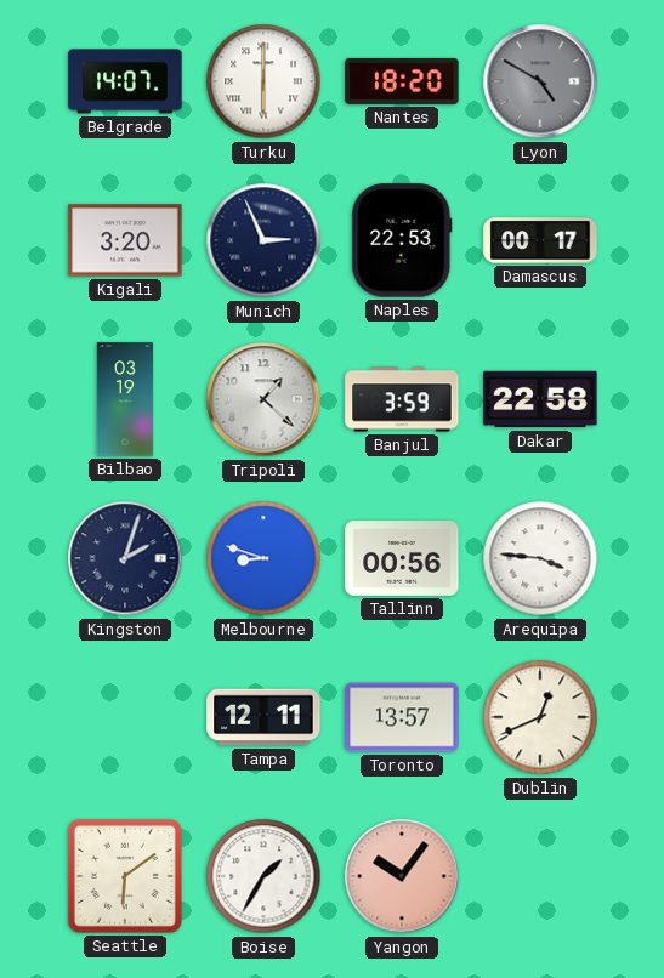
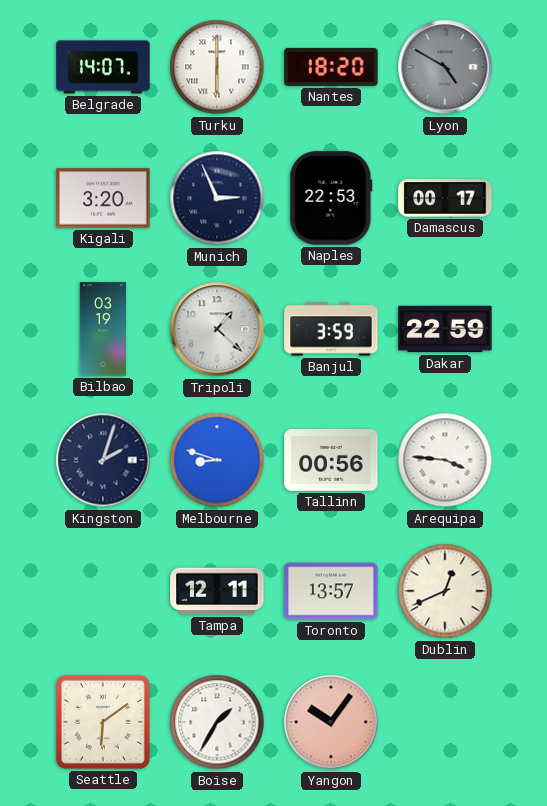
Dakar: 22:58 -> 22:59 (445, 329)
